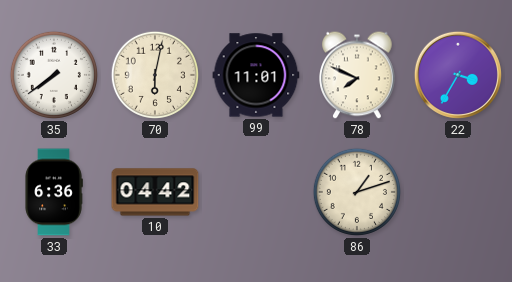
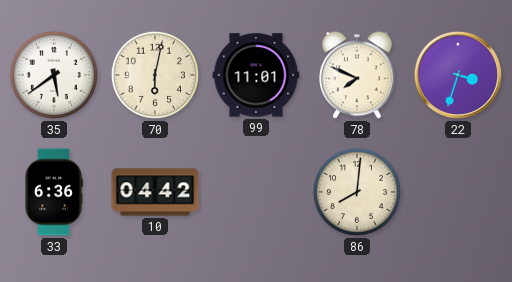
35: 7:39 -> 5:39 (54, 75)
22: 3:35 -> 3:33 (458, 75)
86: 1:12 -> 8:01 (357, 192)
